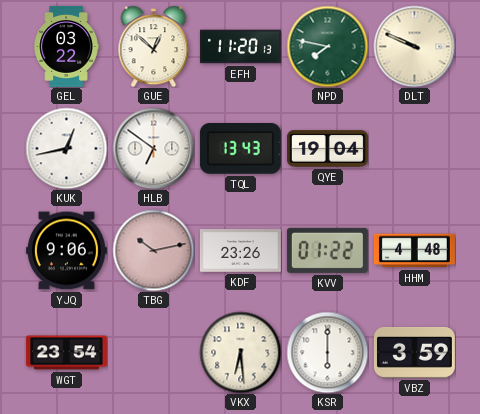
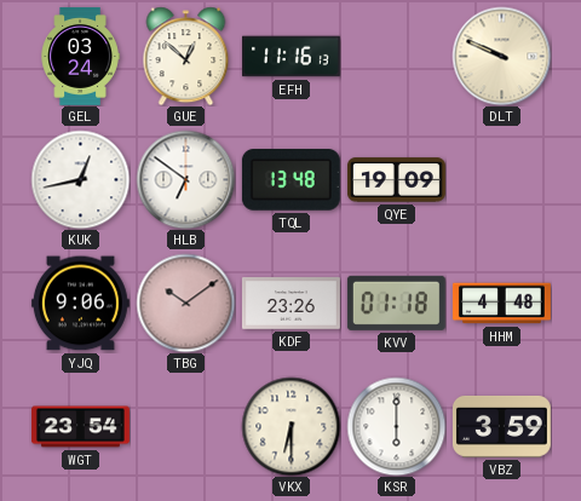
GEL: 03:22 -> 03:24 (80, 56)
EFH: 11:20 -> 11:16 (290, 57)
NPD: 7:47 -> none (327, 46)
TQL: 13:43 -> 13:48 (290, 180)
QYE: 19:04 -> 19:09 (396, 180)
TBG: 10:13 -> 10:09 (185, 303)
KVV: 01:22 -> 01:18 (396, 303)
VKX: 6:29 -> 6:30 (290, 426)
